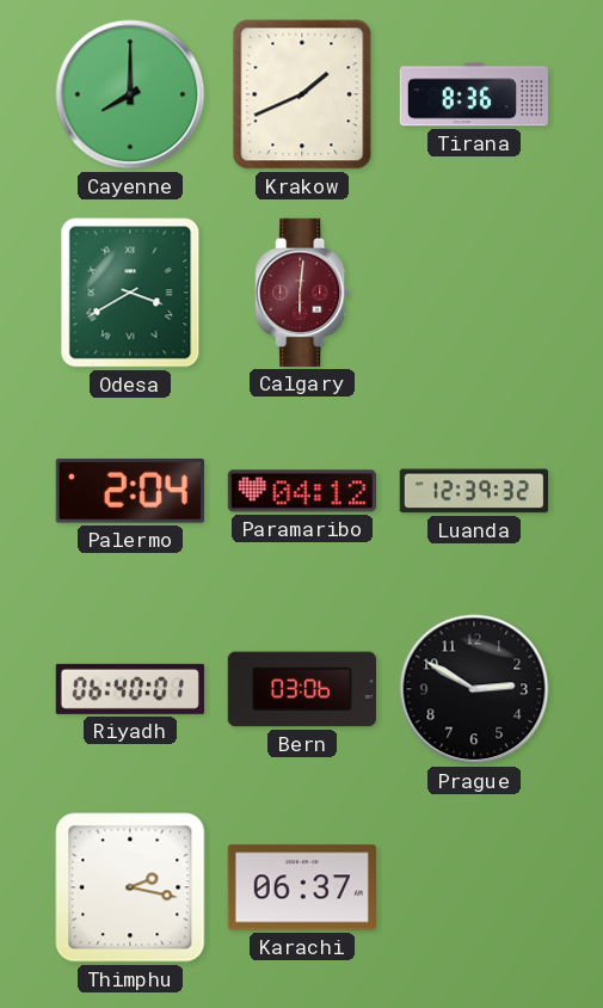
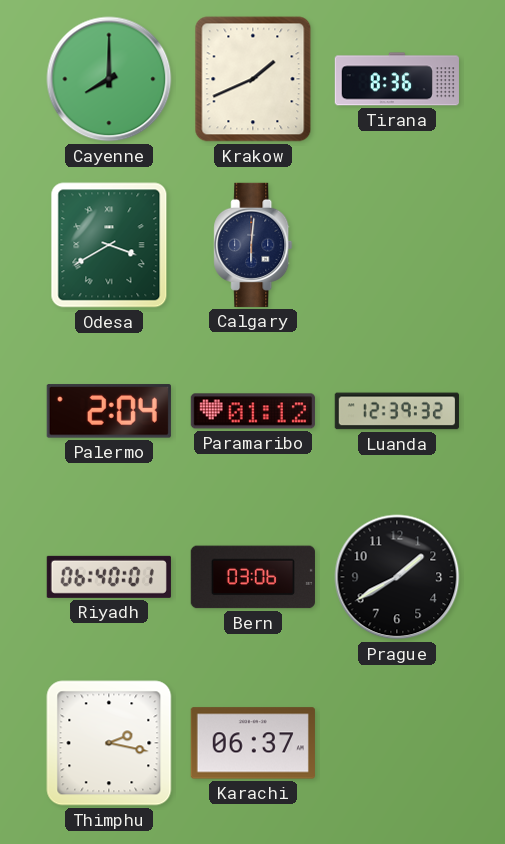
Calgary dial: burgundy -> navy (253, 245)
Paramaribo: 04:12 -> 01:12 (253, 411)
Prague: 2:50 -> 1:40 (397, 577)
